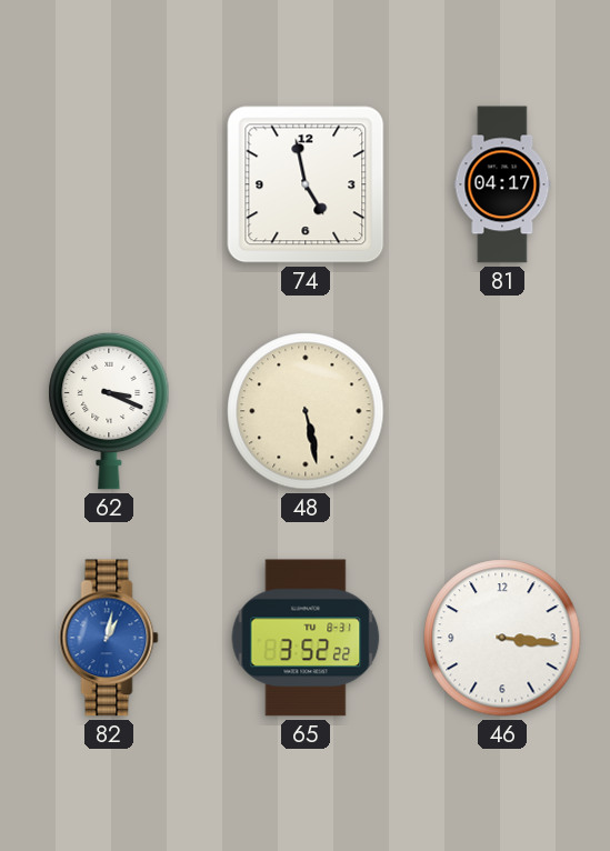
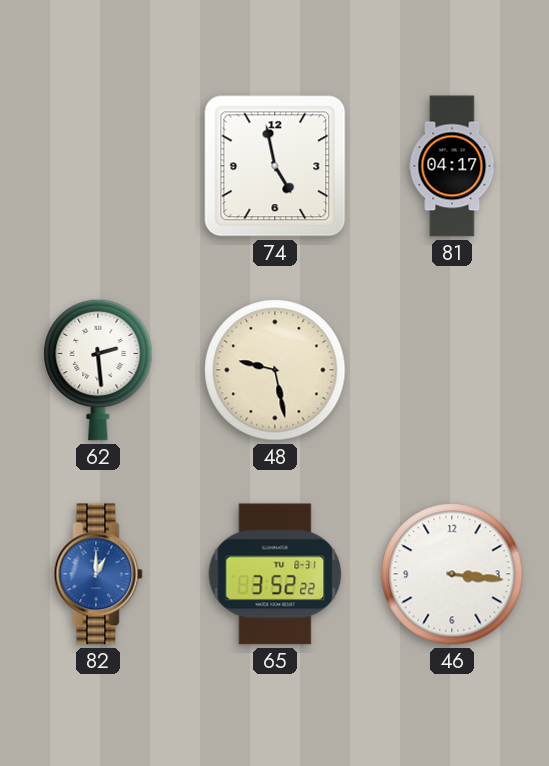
62: 3:19 -> 2:29 (98, 370)
48: 5:28 -> 9:28 (275, 370)
82: 1:02 -> 1:00 (98, 574)
